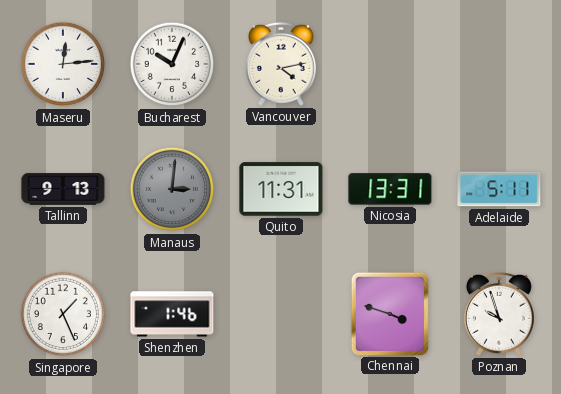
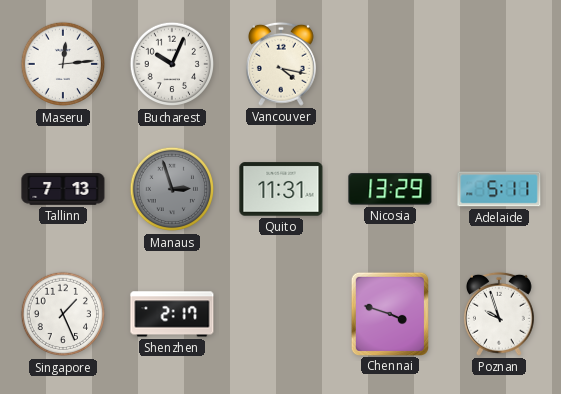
Vancouver: 4:13 -> 4:17 (281, 64)
Tallinn: 9:13 -> 7:13 (63, 189)
Manaus: 3:01 -> 2:57 (172, 189)
Nicosia: 13:31 -> 13:29 (390, 189)
Shenzhen: 1:46 -> 2:17 (172, 314)
